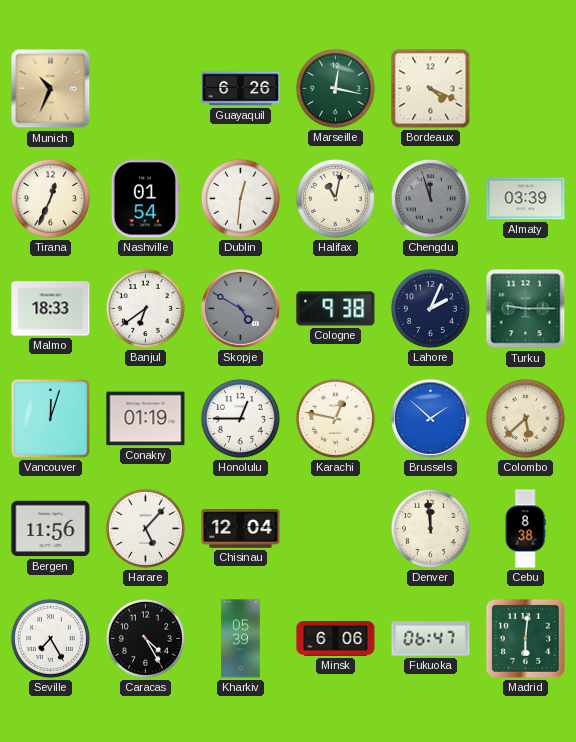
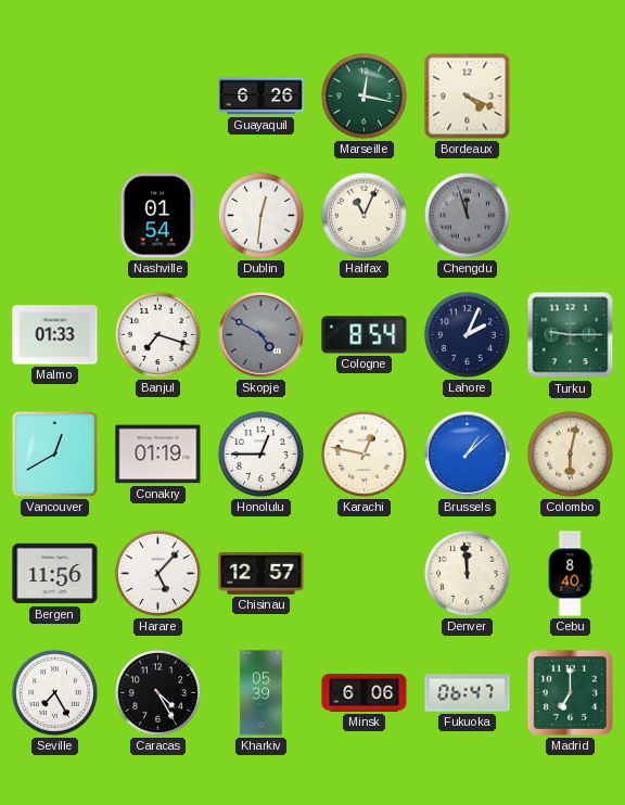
Munich: 10:34 -> none (51, 89)
Tirana: 12:34 -> none (50, 198)
Halifax: 11:02 -> 11:04 (363, 215)
Almaty: 03:39 -> none (526, 199)
Malmo: 18:33 -> 01:33 (55, 335)
Banjul: 6:39 -> 7:18 (157, 334)
Cologne: 9:38 -> 8:54 (365, 335)
Vancouver: 12:03 -> 12:40 (54, 453)
Brussels: 1:52 -> 1:08 (468, 455)
Colombo: 5:38 -> 6:02 (570, 453)
Chisinau: 12:04 -> 12:57 (262, 573)
Cebu: 8:38 -> 8:40 (570, 574)
Madrid: 6:01 -> 7:00 (570, 692)
